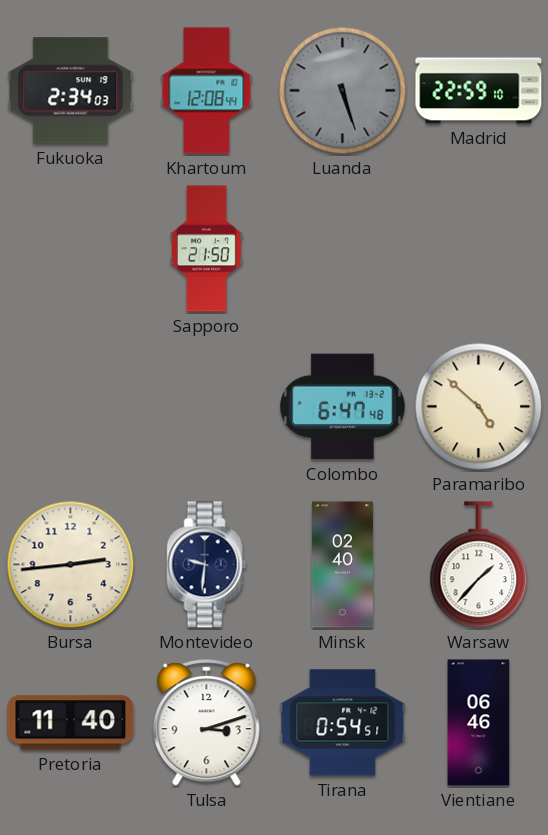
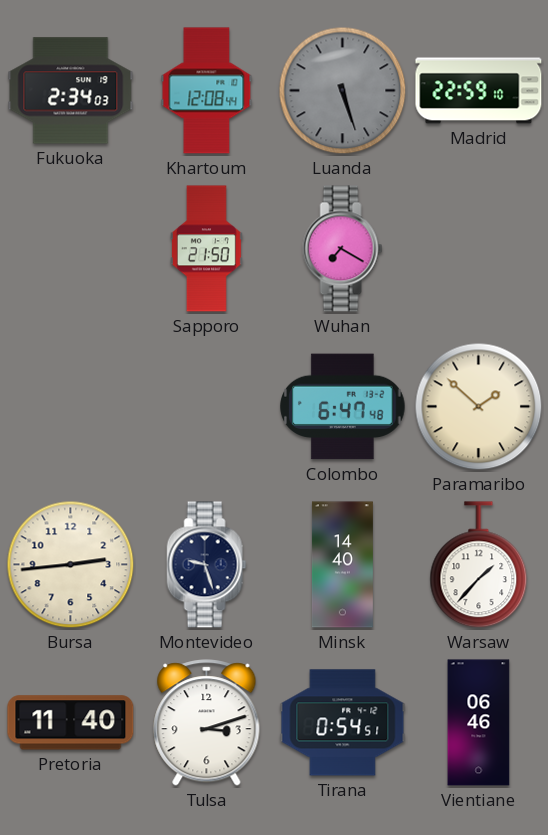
Wuhan: none -> 7:20 (343, 249)
Paramaribo: 4:52 -> 1:52 (479, 407)
Montevideo: 9:31 -> 9:27 (207, 565)
Minsk: 02:40 -> 14:40 (342, 565)
